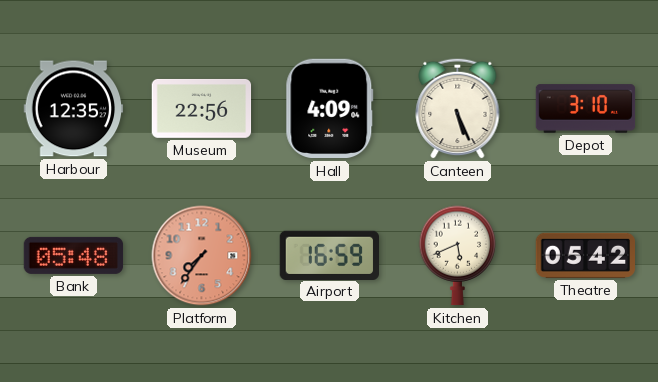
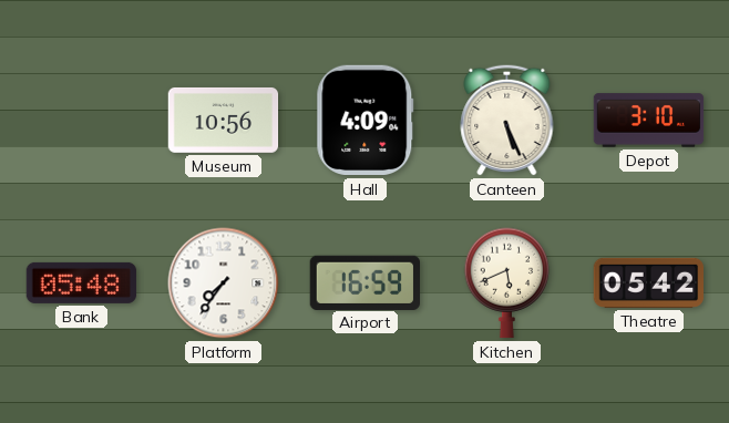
Harbour: 12:35 -> none (74, 109)
Museum: 22:56 -> 10:56 (224, 120)
Platform dial: salmon -> white (224, 283)
